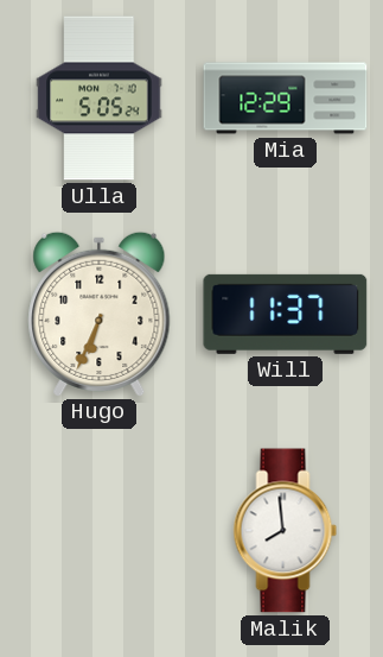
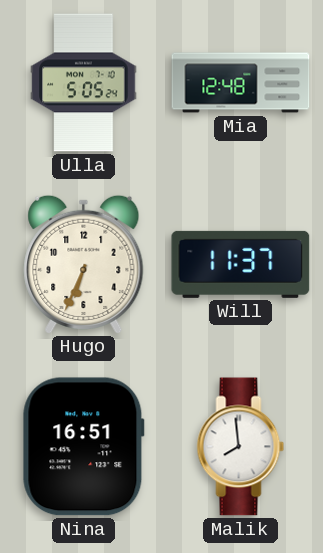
Mia: 12:29 -> 12:48 (241, 83)
Nina: none -> 16:51 (83, 447)
